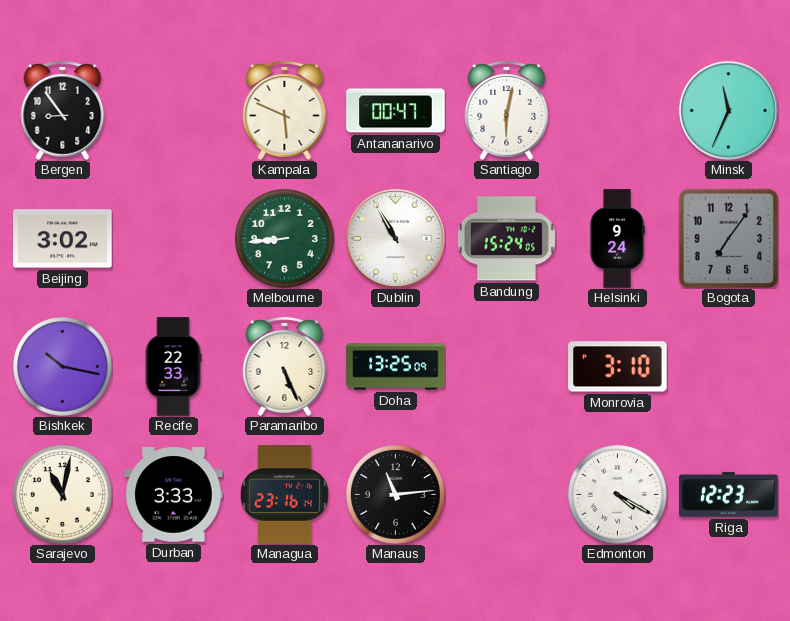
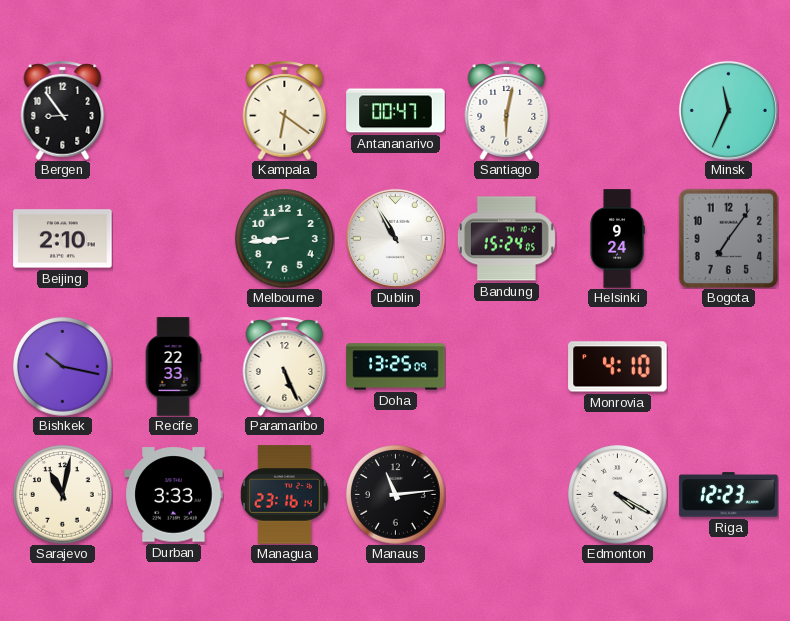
Kampala: 5:49 -> 6:21 (285, 110)
Beijing: 3:02 -> 2:10 (63, 239)
Monrovia: 3:10 -> 4:10 (618, 367)
